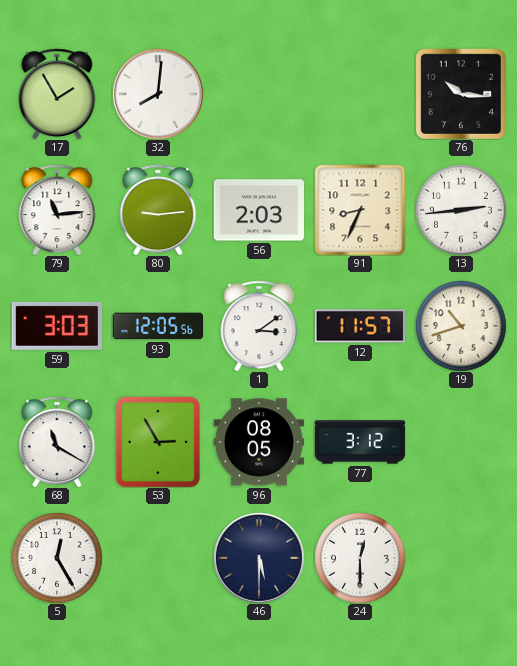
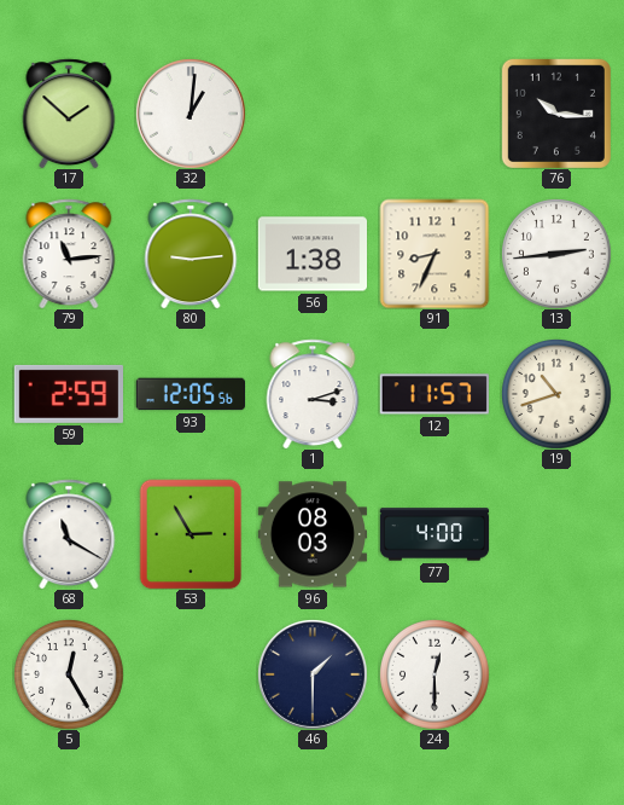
17: 1:55 -> 1:52 (69, 114)
32: 8:01 -> 1:01 (191, 114)
56: 2:03 -> 1:38 (311, 254)
59: 3:03 -> 2:59 (68, 394)
1: 3:09 -> 3:12 (313, 394)
96: 08:05 -> 08:03 (311, 534)
77: 3:12 -> 4:00 (435, 534)
46: 5:30 -> 1:30 (313, 674)
